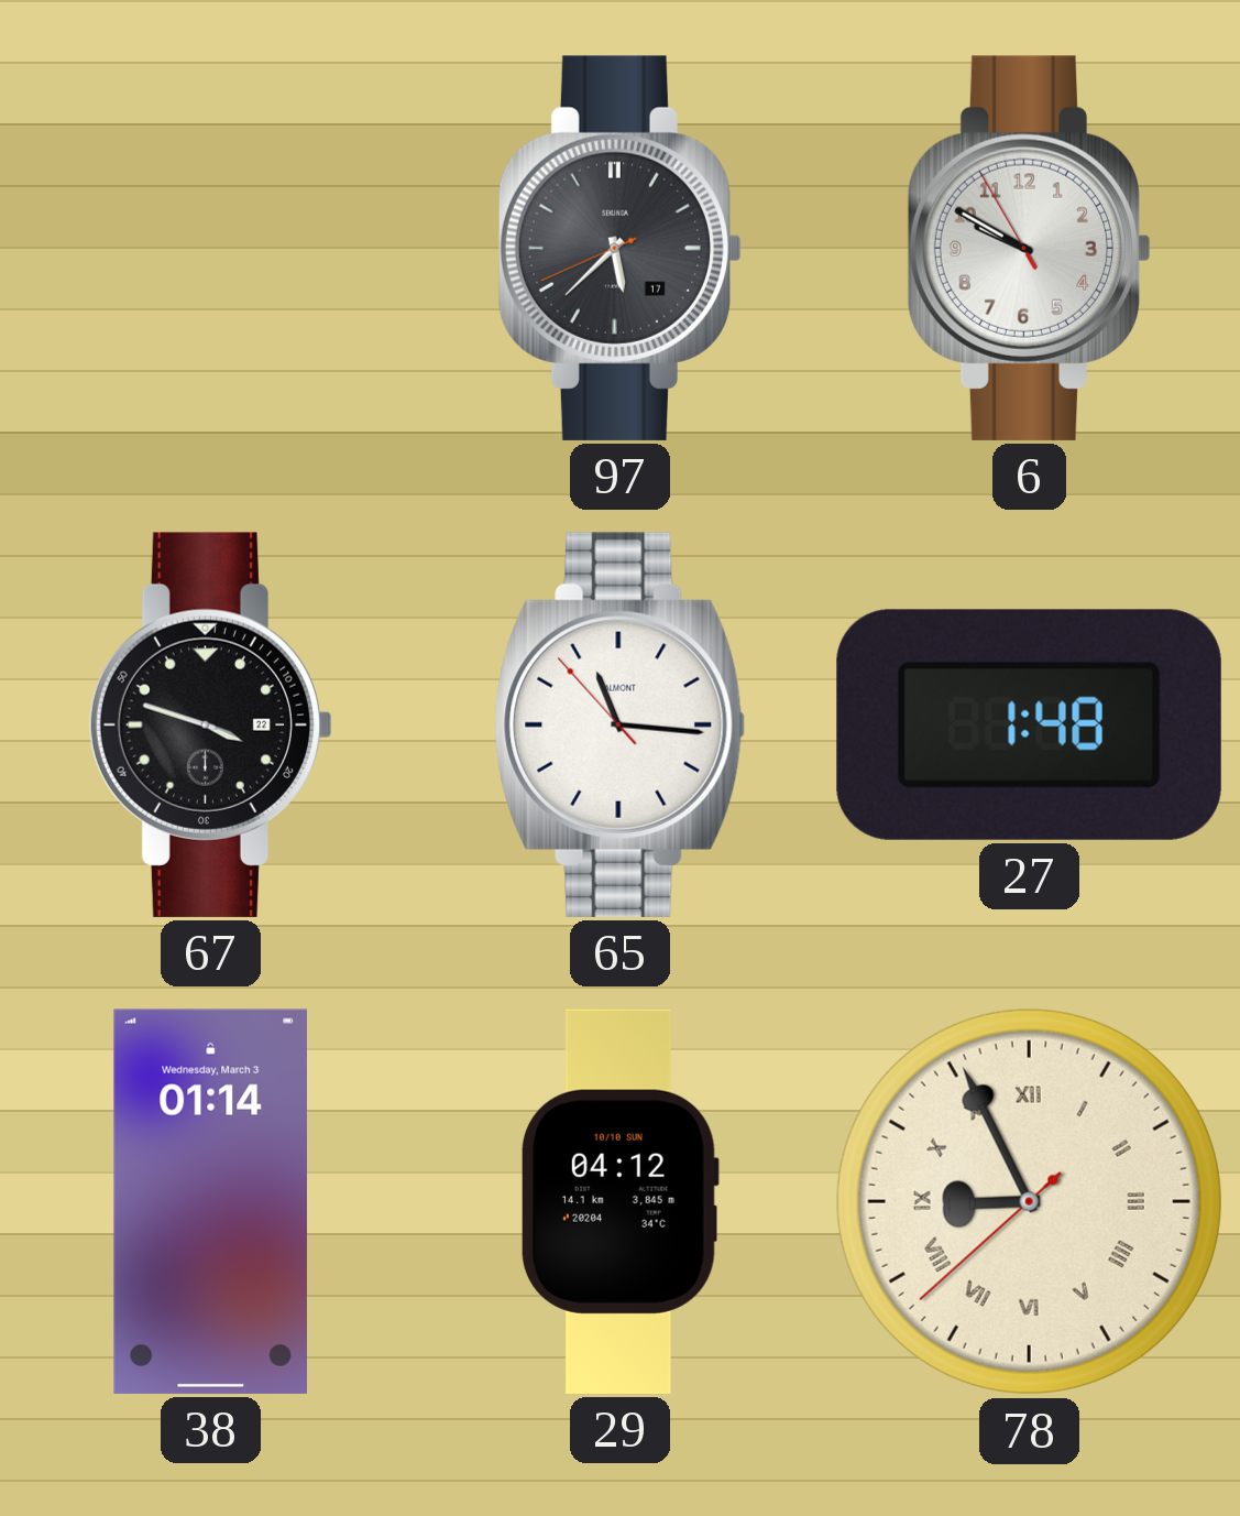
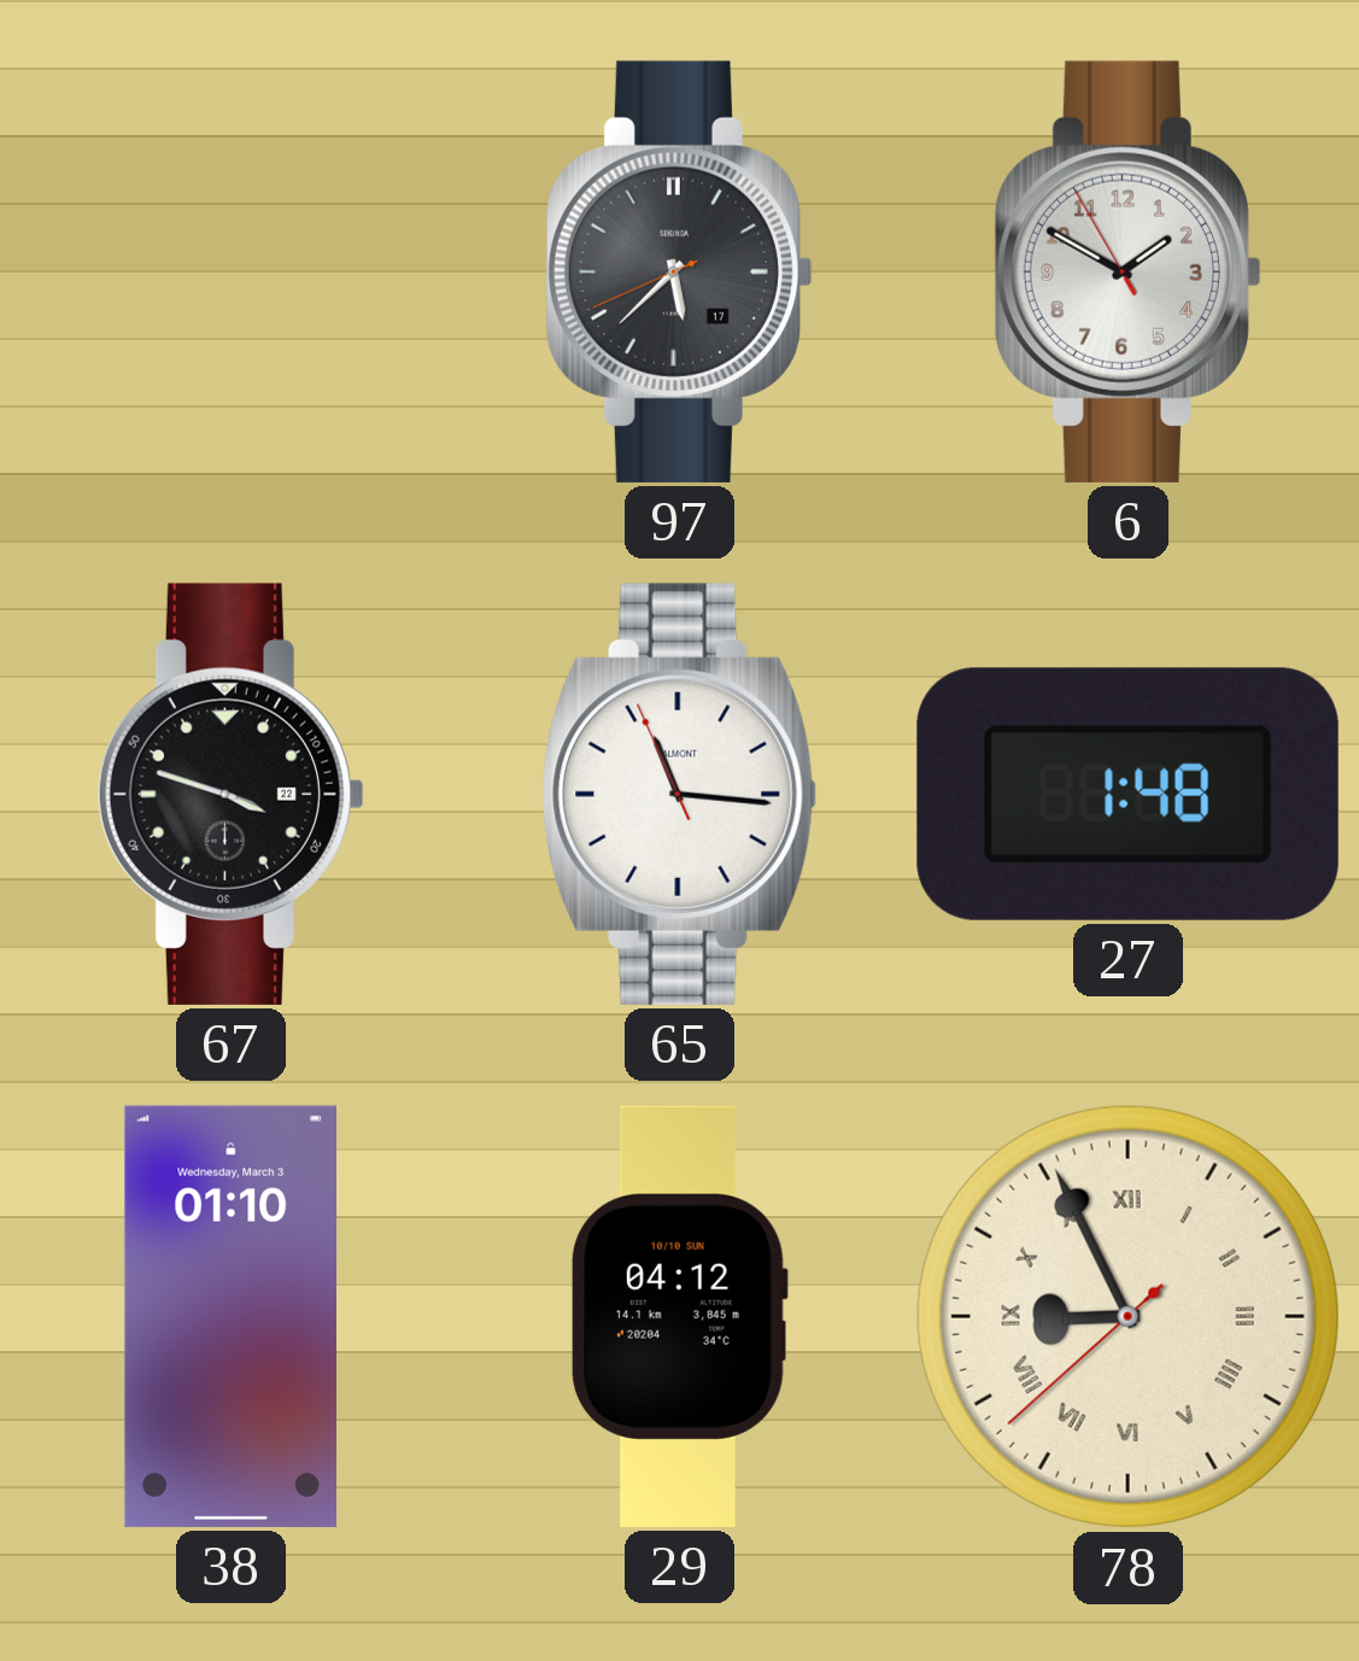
6: 9:49 -> 1:49 (1129, 271)
65: 11:15:53 -> 11:15:56 (680, 794)
38: 01:14 -> 01:10 (230, 1316)
